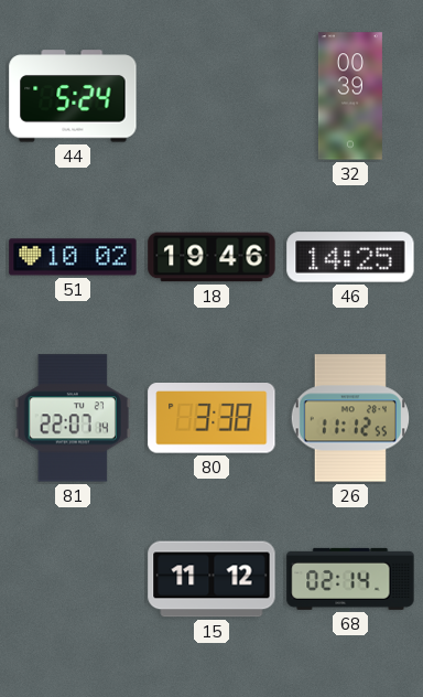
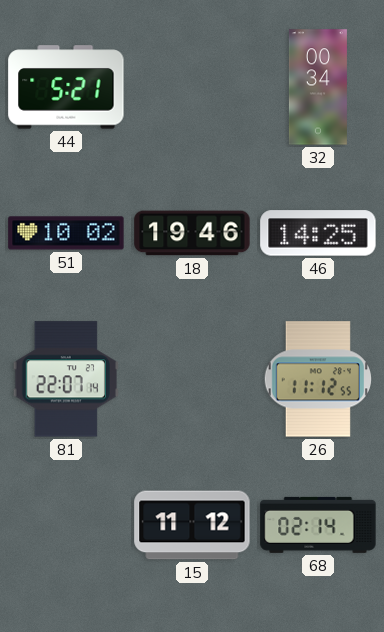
44: 5:24 -> 5:21 (66, 87)
32: 00:39 -> 00:34 (318, 87)
80: 3:38 -> none (211, 419)
